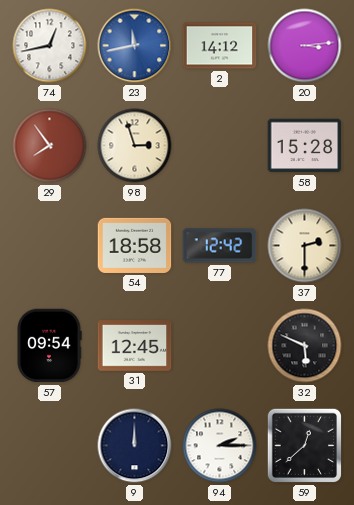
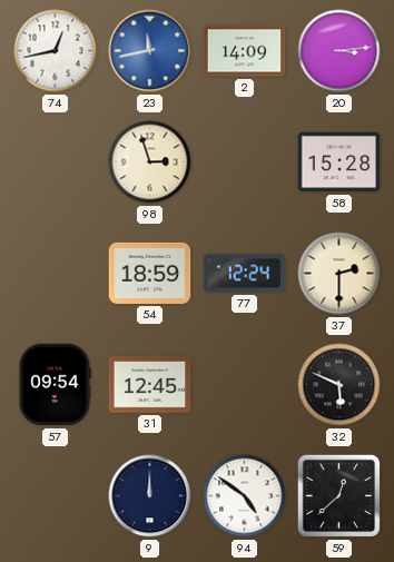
2: 14:12 -> 14:09 (245, 51)
29: 7:54 -> none (50, 146)
54: 18:58 -> 18:59 (150, 273)
77: 12:42 -> 12:24 (245, 274)
94: 2:15 -> 4:51 (245, 496)
